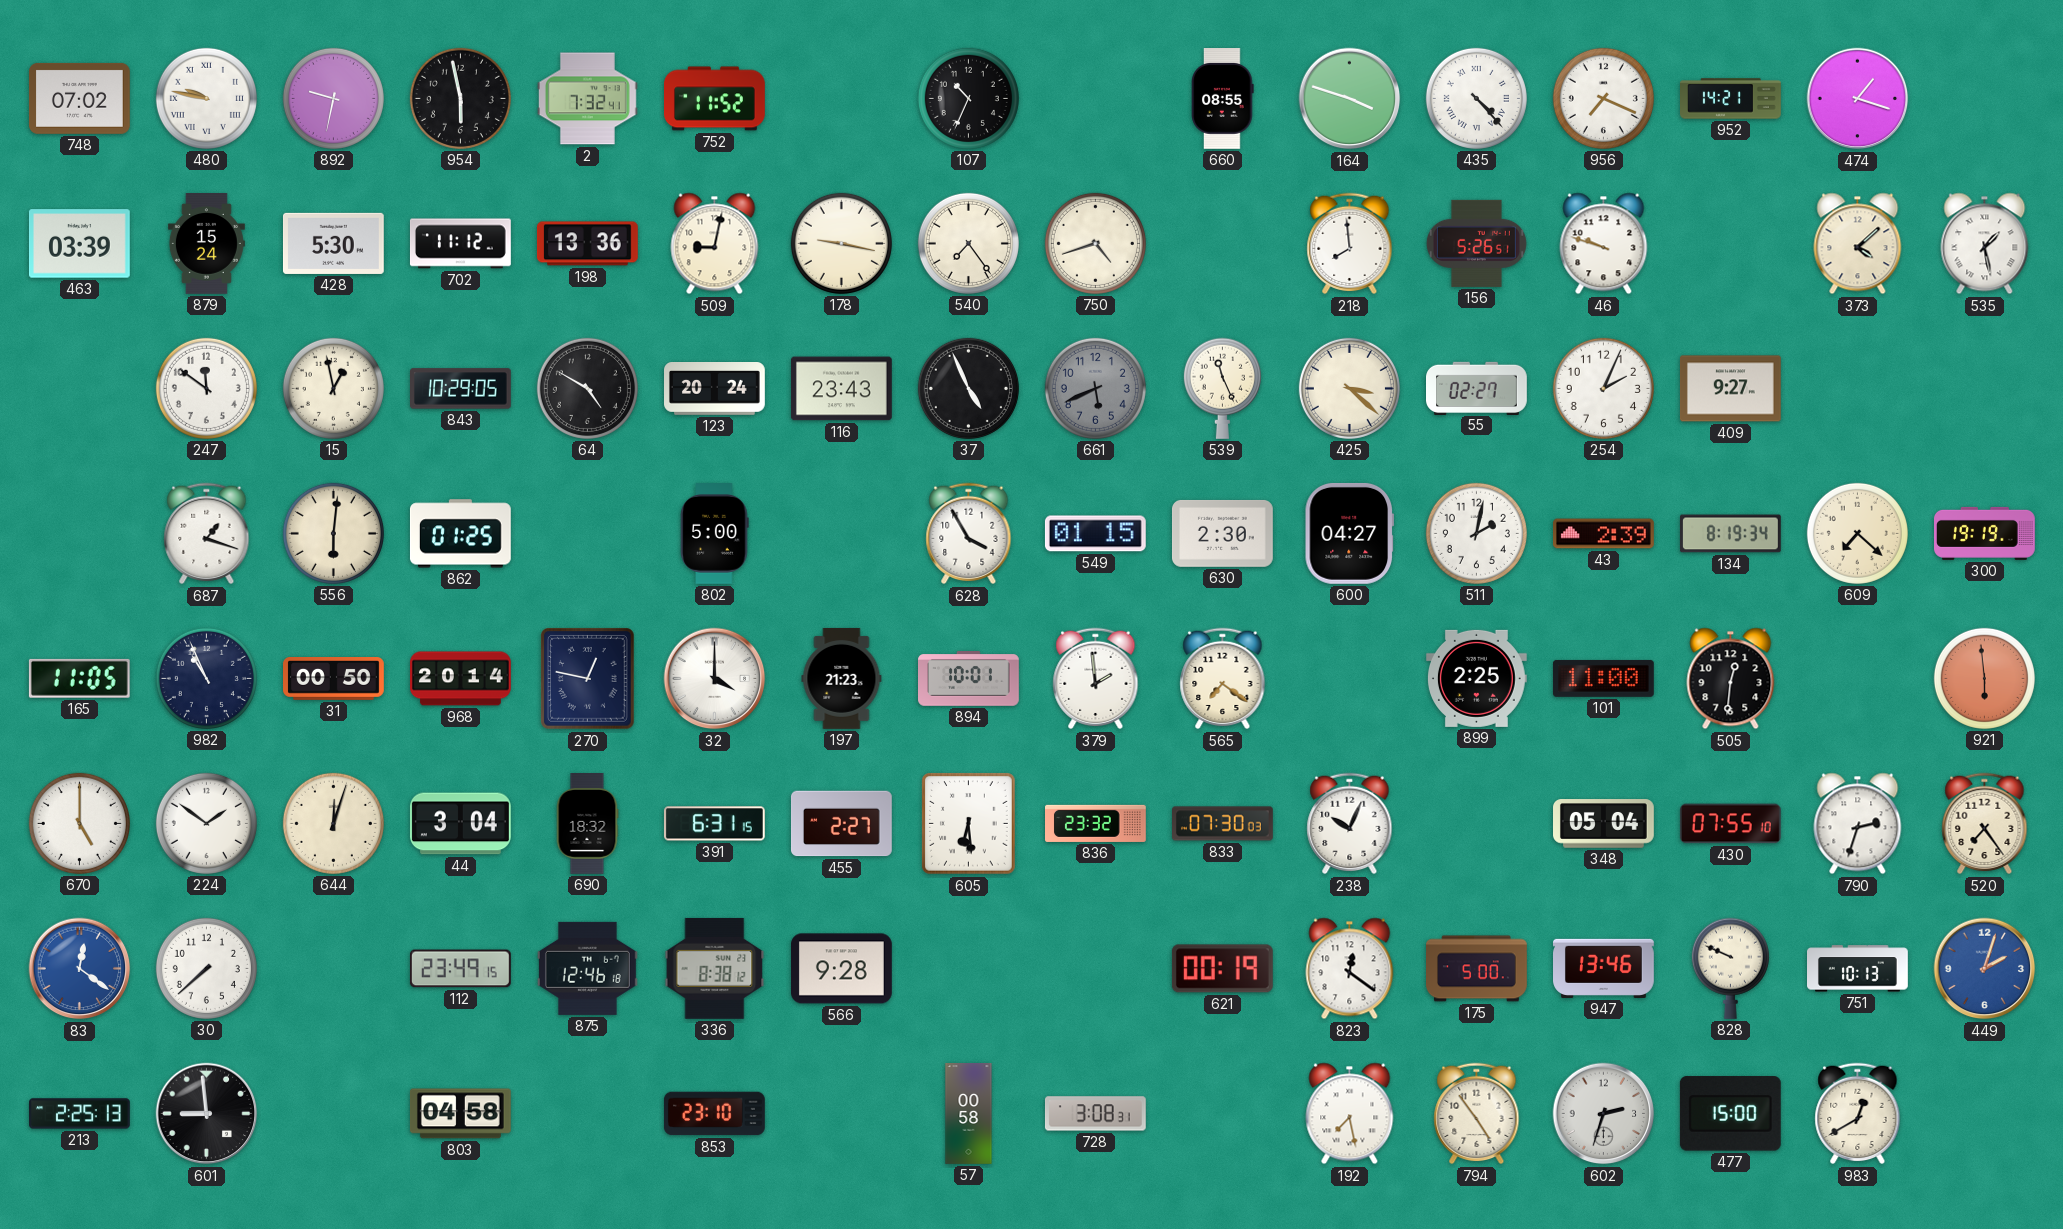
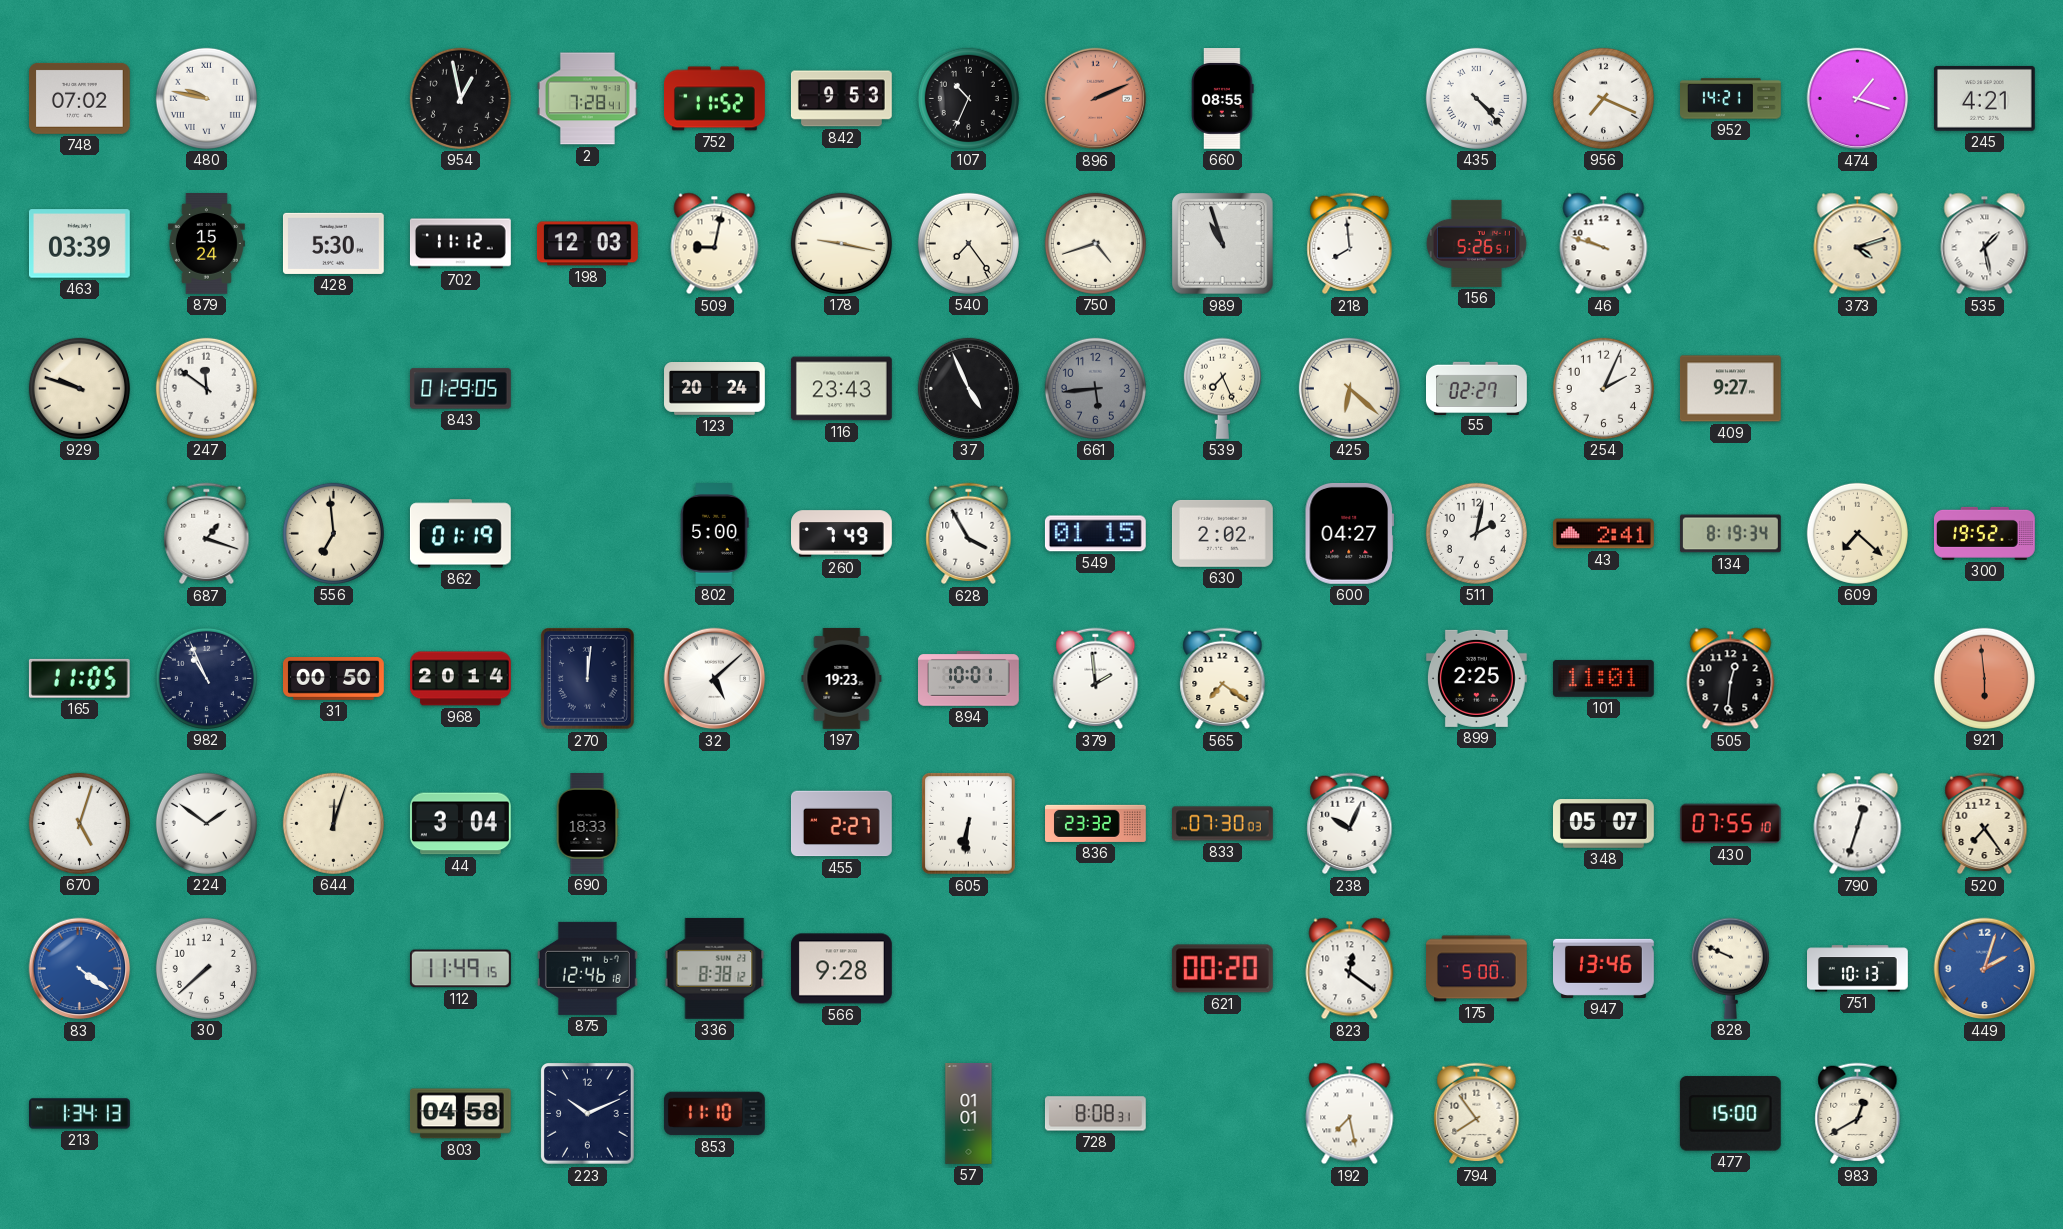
892: 9:32 -> none (333, 98)
954: 5:58 -> 12:58 (460, 98)
2: 7:32 -> 7:28 (587, 99)
842: none -> 9:53 (841, 99)
896: none -> 2:11 (1096, 99)
164: 3:48 -> none (1350, 99)
245: none -> 4:21 (1984, 98)
198: 13:36 -> 12:03 (587, 244)
989: none -> 10:57 (1223, 244)
373: 4:08 -> 4:12 (1858, 244)
929: none -> 9:48 (79, 388)
15: 12:58 -> none (333, 388)
843: 10:29 -> 01:29 (461, 389)
64: 4:50 -> none (587, 388)
661: 5:41 -> 5:44 (1095, 388)
539: 11:26 -> 7:26 (1222, 388)
425: 3:22 -> 6:22 (1349, 388)
556: 6:01 -> 6:59 (333, 533)
862: 01:25 -> 01:19 (460, 534)
260: none -> 7:49 (842, 534)
630: 2:30 -> 2:02 (1222, 533)
43: 2:39 -> 2:41 (1604, 534)
300: 19:19 -> 19:52 (1985, 533)
270: 12:47 -> 12:01 (588, 679)
32: 4:00 -> 5:08 (715, 679)
197: 21:23 -> 19:23 (842, 678)
101: 11:00 -> 11:01 (1603, 678)
670: 5:00 -> 5:03 (79, 823)
690: 18:32 -> 18:33 (587, 824)
391: 6:31 -> none (714, 824)
605: 6:29 -> 6:31 (969, 824)
348: 05:04 -> 05:07 (1604, 824)
790: 2:33 -> 12:33 (1858, 824)
83: 12:21 -> 4:21 (80, 969)
112: 23:49 -> 11:49 (460, 969)
621: 00:19 -> 00:20 (1222, 969)
213: 2:25 -> 1:34 (80, 1114)
601: 8:59 -> none (207, 1114)
223: none -> 10:11 (588, 1114)
853: 23:10 -> 11:10 (714, 1114)
57: 00:58 -> 01:01 (969, 1114)
728: 3:08 -> 8:08 (1095, 1114)
794: 4:54 -> 7:54 (1477, 1114)
602: 2:33 -> none (1604, 1114)
